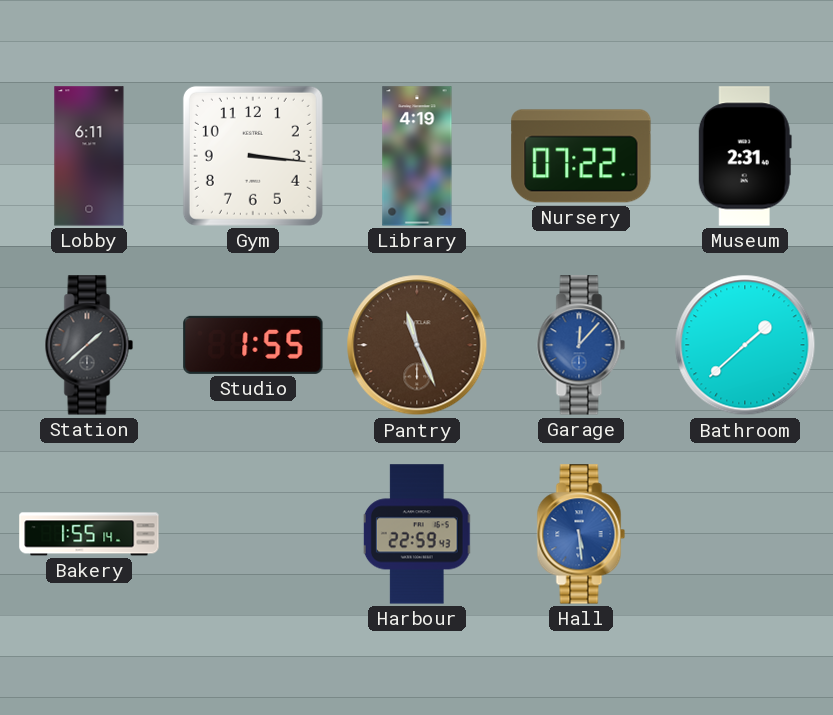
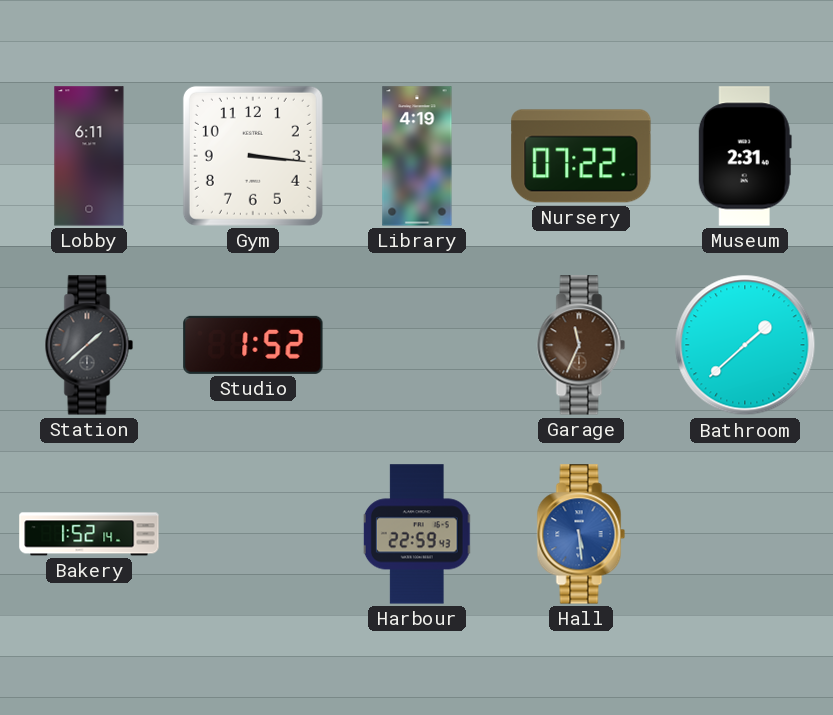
Studio: 1:55 -> 1:52 (253, 345)
Pantry: 11:26 -> none (417, 345)
Garage: 12:07 -> 11:34 (581, 345)
Garage dial: blue -> brown (581, 345)
Bakery: 1:55 -> 1:52 (89, 534)
